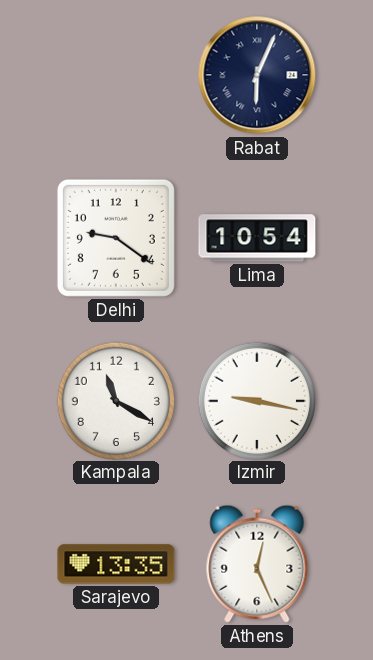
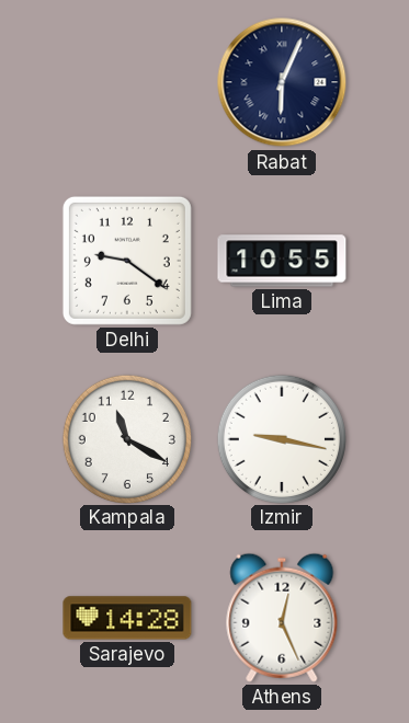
Lima: 10:54 -> 10:55 (282, 261)
Sarajevo: 13:35 -> 14:28 (127, 618)
